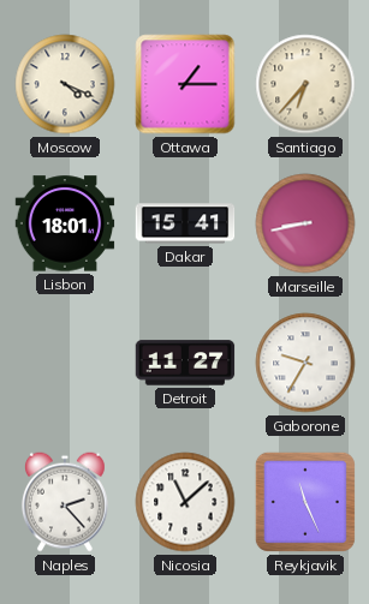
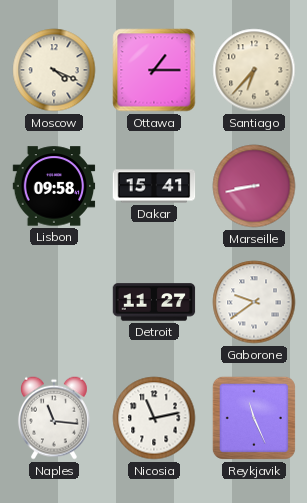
Lisbon: 18:01 -> 09:58 (54, 186)
Gaborone: 9:35 -> 9:39 (254, 302)
Naples: 2:23 -> 11:16 (54, 418)
Nicosia: 11:08 -> 11:13 (154, 418)
